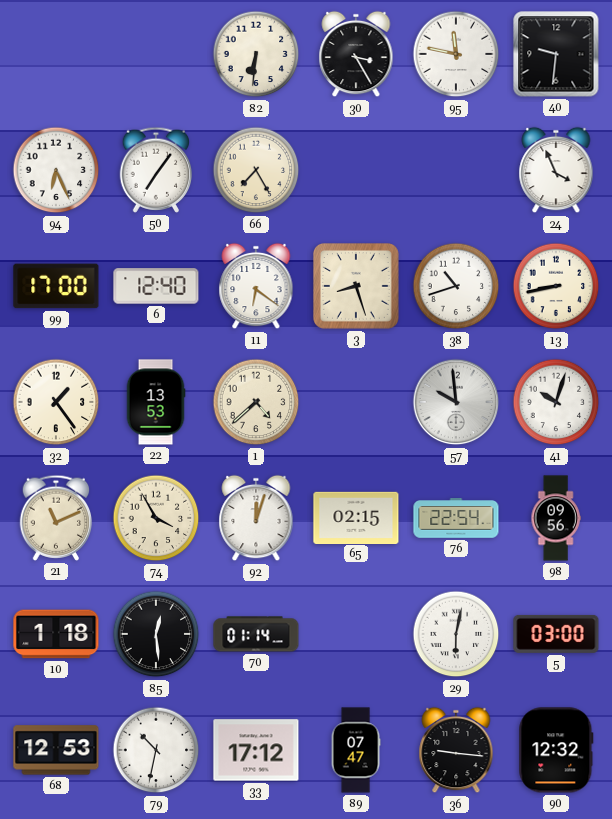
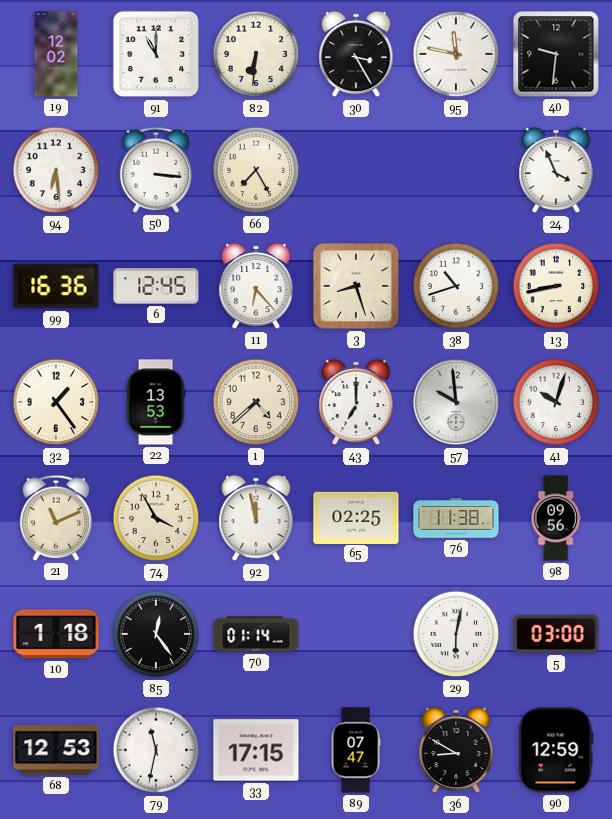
19: none -> 12:02 (56, 54)
91: none -> 11:00 (156, 54)
94: 6:26 -> 6:29 (56, 170)
50: 7:06 -> 3:16 (156, 170)
99: 17:00 -> 16:36 (56, 286)
6: 12:40 -> 12:45 (156, 286)
11: 6:21 -> 6:23 (256, 286)
43: none -> 7:00 (356, 402)
92: 12:03 -> 11:58 (256, 518)
65: 02:15 -> 02:25 (356, 517)
76: 22:54 -> 11:38 (456, 518)
85: 12:29 -> 12:24 (156, 634)
79: 10:32 -> 11:32 (156, 750)
33: 17:12 -> 17:15 (256, 750)
36: 9:16 -> 8:50 (456, 750)
90: 12:32 -> 12:59 (556, 750)
